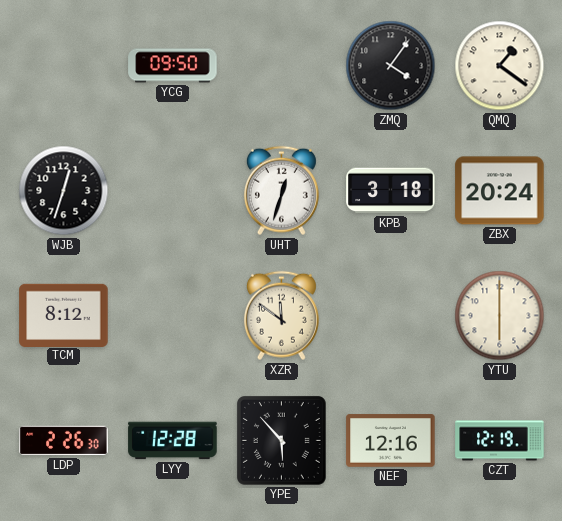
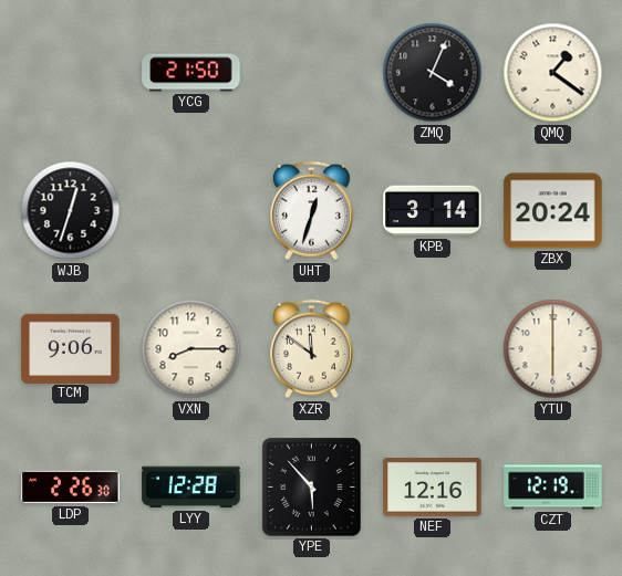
YCG: 09:50 -> 21:50 (191, 73)
ZMQ: 4:06 -> 4:04 (433, 73)
KPB: 3:18 -> 3:14 (433, 211)
TCM: 8:12 -> 9:06 (71, 348)
VXN: none -> 8:15 (191, 349)
